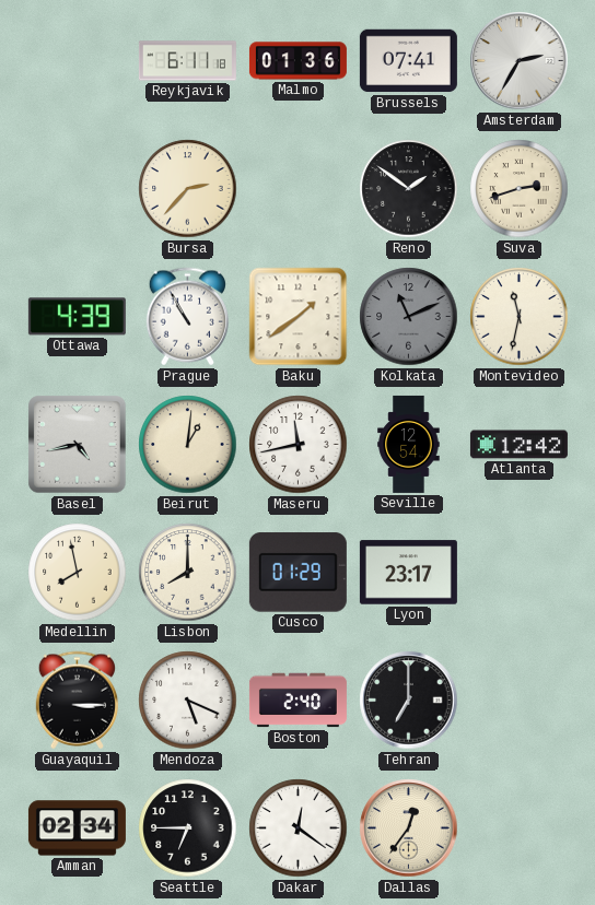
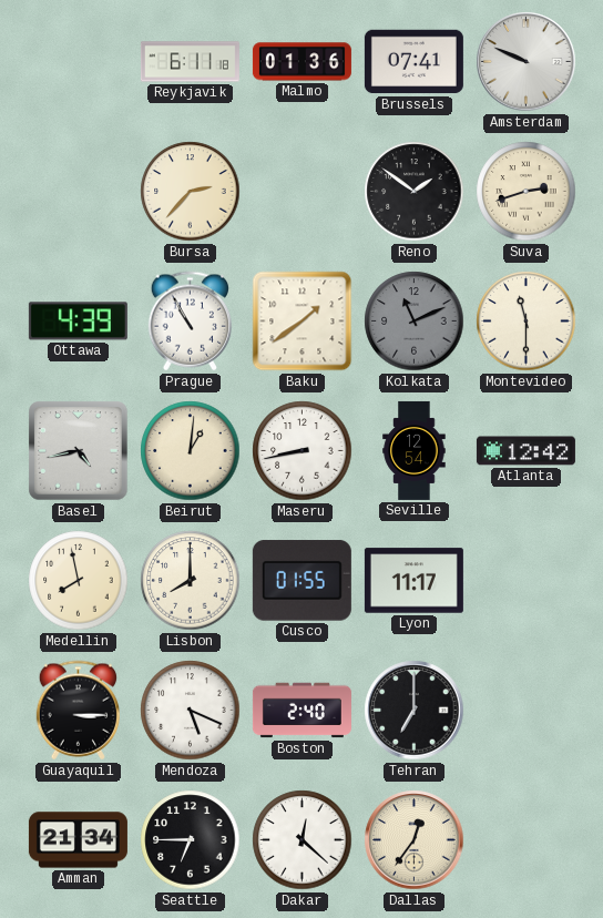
Amsterdam: 2:35 -> 9:49 (527, 62)
Montevideo: 11:32 -> 11:30 (527, 322)
Maseru: 11:43 -> 8:43 (303, 451)
Cusco: 01:29 -> 01:55 (301, 581)
Lyon: 23:17 -> 11:17 (413, 581)
Amman: 02:34 -> 21:34 (78, 840)
Dakar: 12:21 -> 12:22 (303, 840)
